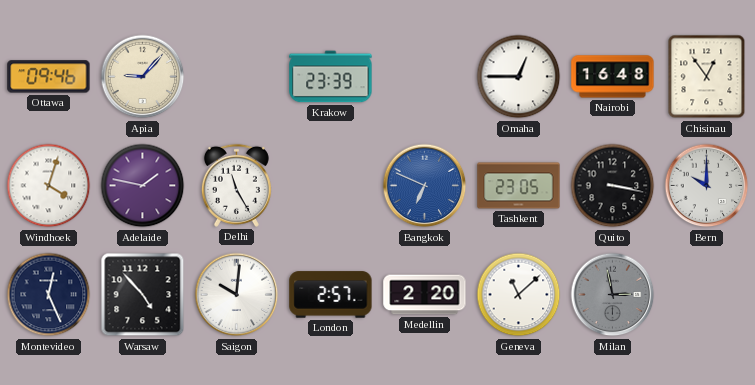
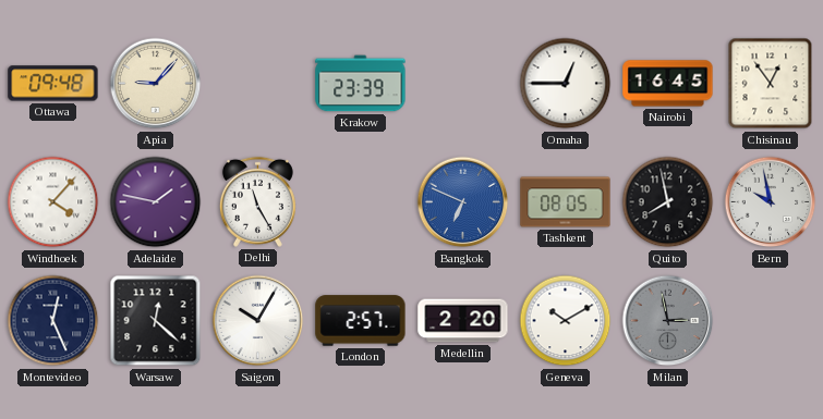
Ottawa: 09:46 -> 09:48 (53, 84)
Nairobi: 16:48 -> 16:45 (668, 84)
Windhoek: 4:03 -> 4:07 (53, 202)
Tashkent: 23:05 -> 08:05 (566, 202)
Quito: 3:17 -> 7:58 (668, 202)
Bern: 10:00 -> 9:58 (771, 202)
Warsaw: 4:53 -> 12:22 (156, 321)
Saigon: 10:01 -> 10:05 (258, 321)
Geneva: 11:08 -> 10:10 (566, 321)
